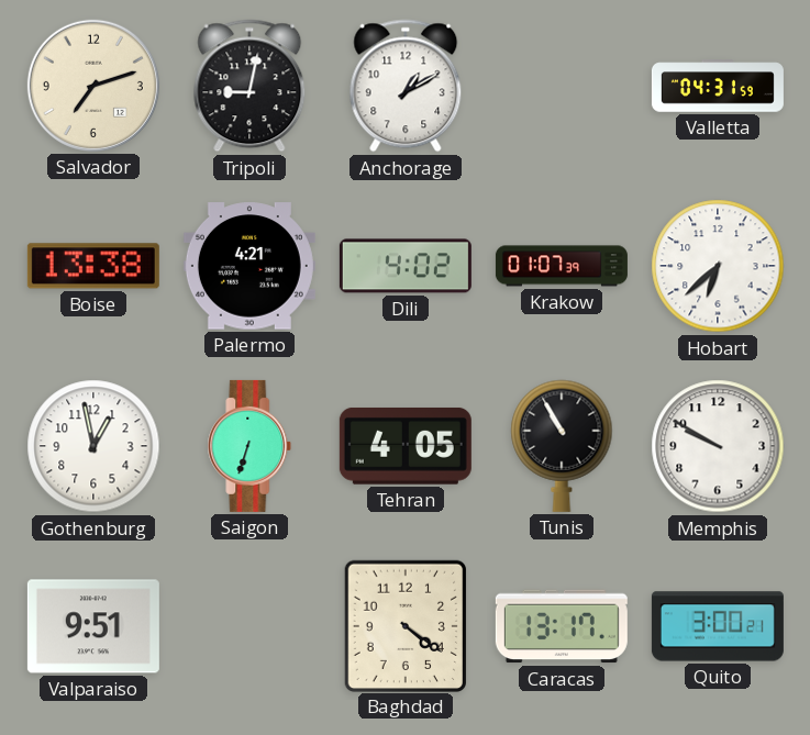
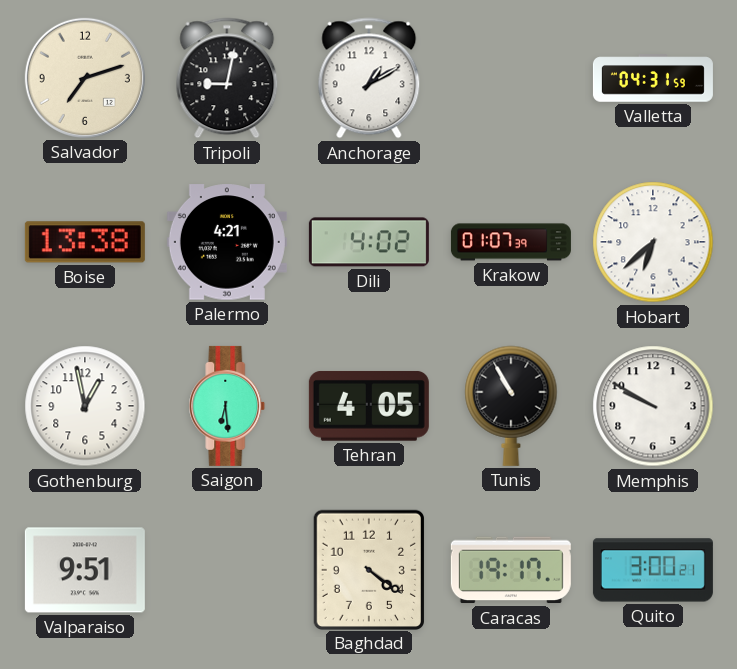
Saigon: 6:33 -> 6:29 (227, 406)
Caracas: 13:17 -> 19:17 (511, 570)
